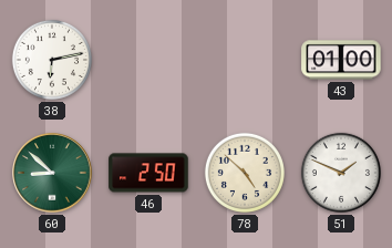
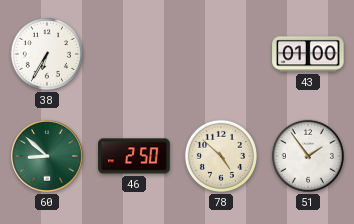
38: 6:13 -> 6:35 (47, 54)
51: 1:49 -> 1:54 (308, 156)
